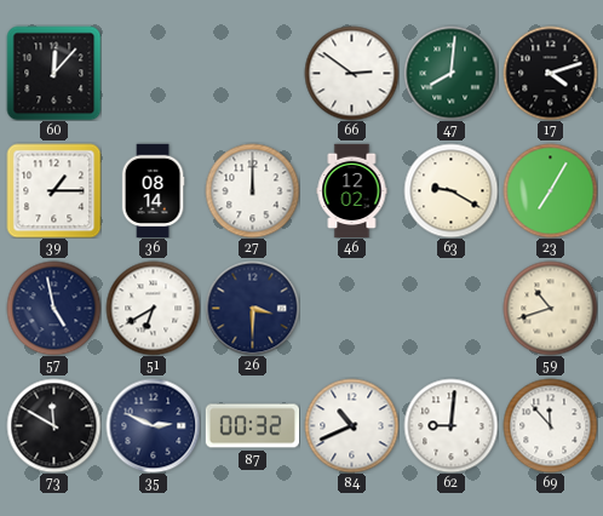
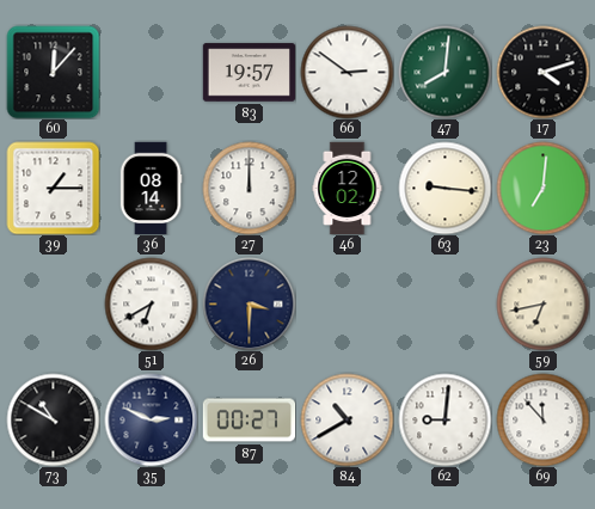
83: none -> 19:57 (249, 73)
63: 9:20 -> 9:16 (444, 188)
23: 7:05 -> 7:01 (542, 188)
57: 4:58 -> none (53, 308)
59: 10:42 -> 6:43 (542, 303)
73: 11:50 -> 10:50 (53, 419)
87: 00:32 -> 00:27 (249, 421)
84: 10:41 -> 10:40 (346, 419)
